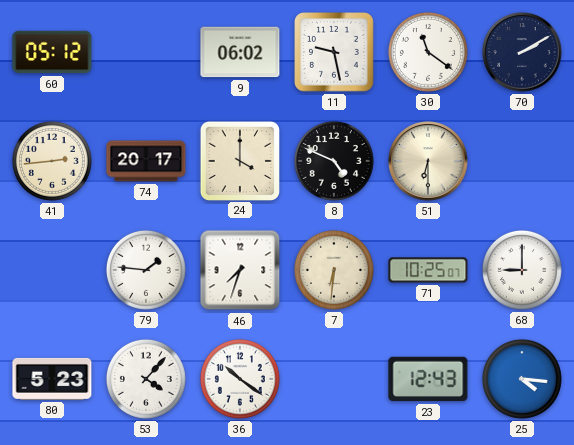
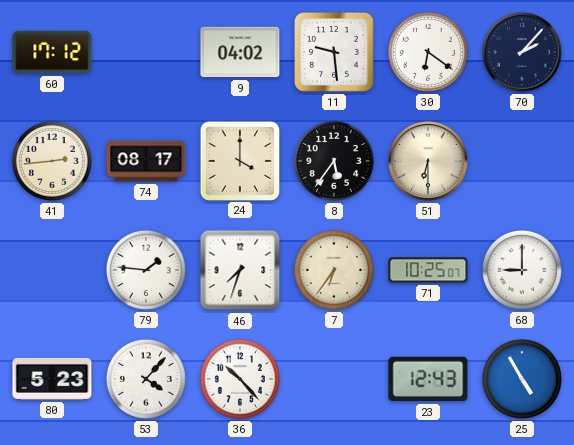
60: 05:12 -> 17:12 (52, 52)
9: 06:02 -> 04:02 (240, 52)
11: 9:28 -> 9:29 (335, 53)
30: 11:21 -> 6:21 (428, 52)
70: 2:10 -> 2:07 (522, 52)
74: 20:17 -> 08:17 (146, 161)
8: 4:49 -> 5:36 (334, 161)
7: 6:31 -> 6:36 (334, 270)
36: 10:21 -> 10:23 (240, 379)
25: 4:16 -> 4:55 (522, 379)
